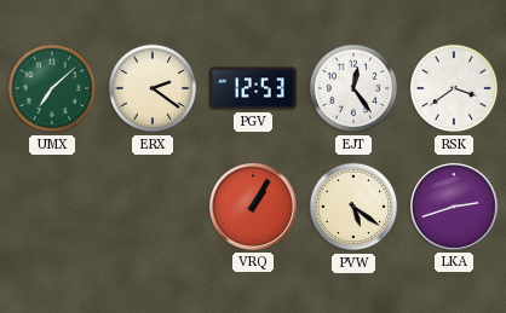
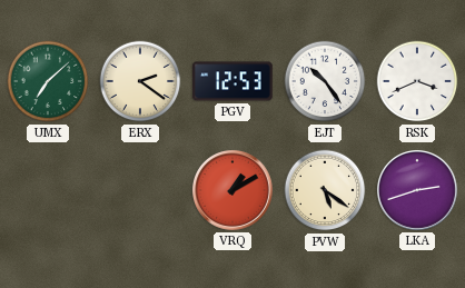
EJT: 12:24 -> 10:24 (325, 81)
RSK: 3:39 -> 3:41 (417, 81)
VRQ: 1:05 -> 1:10 (233, 190)
